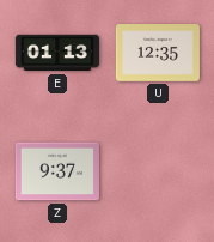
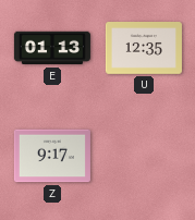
Z: 9:37 -> 9:17 (52, 156)
